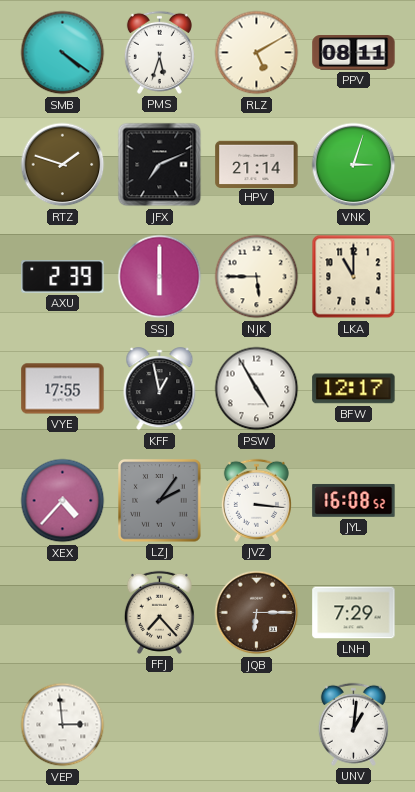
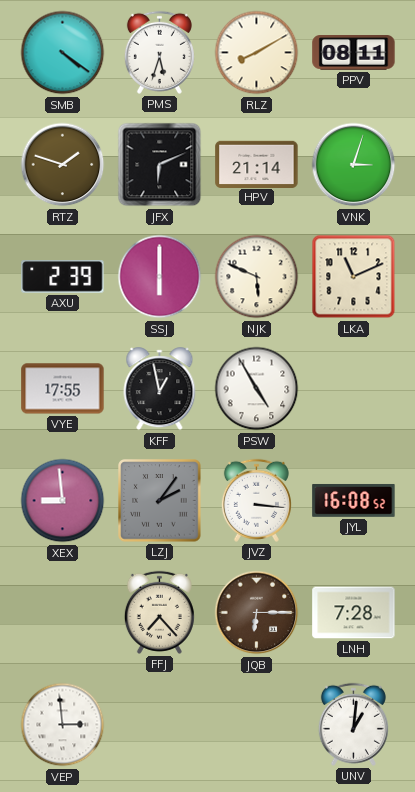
RLZ: 5:10 -> 8:10 (257, 53)
JFX: 7:11 -> 6:11 (160, 165)
NJK: 5:45 -> 5:49 (257, 277)
LKA: 11:00 -> 11:11 (354, 277)
BFW: 12:17 -> none (354, 389)
XEX: 4:37 -> 8:59 (63, 501)
LNH: 7:29 -> 7:28 (354, 613)
